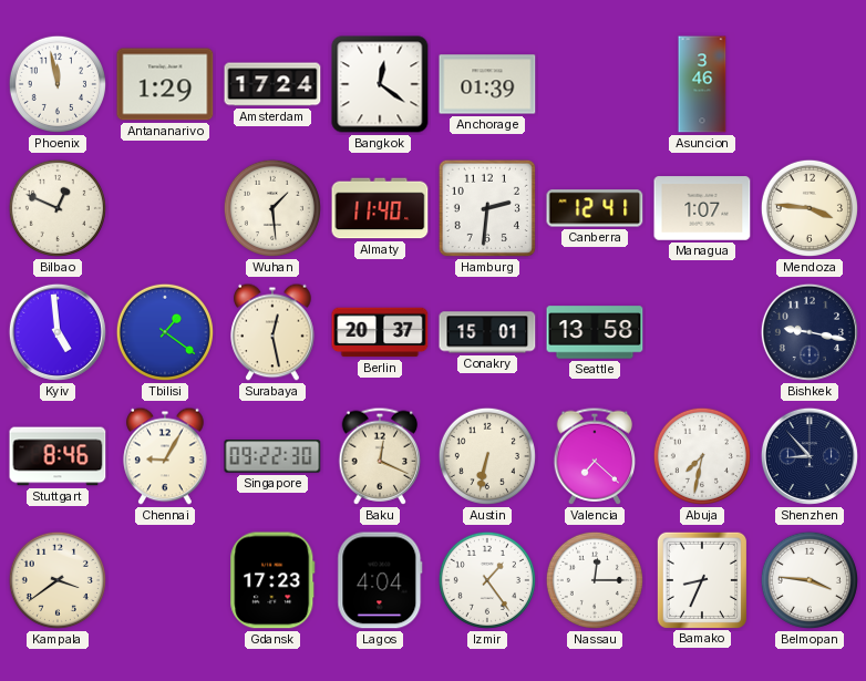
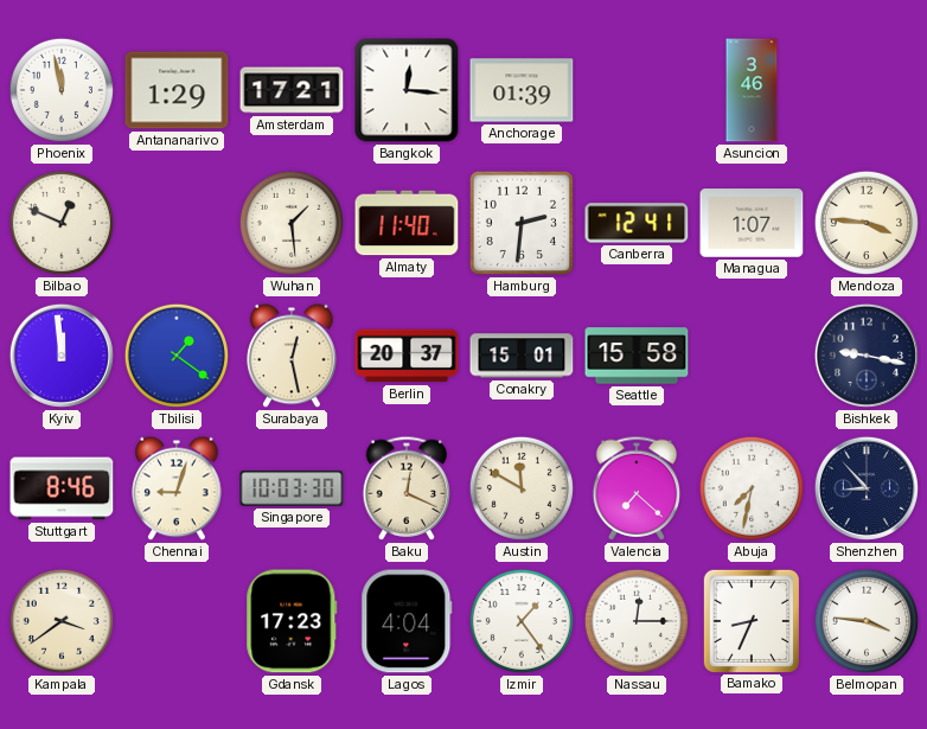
Amsterdam: 17:24 -> 17:21 (292, 90)
Bangkok: 12:21 -> 12:16 (407, 90)
Kyiv: 4:59 -> 11:59 (62, 356)
Seattle: 13:58 -> 15:58 (637, 356)
Chennai: 9:05 -> 9:03 (177, 488)
Singapore: 09:22 -> 10:03 (292, 488)
Austin: 6:32 -> 11:50 (522, 488)
